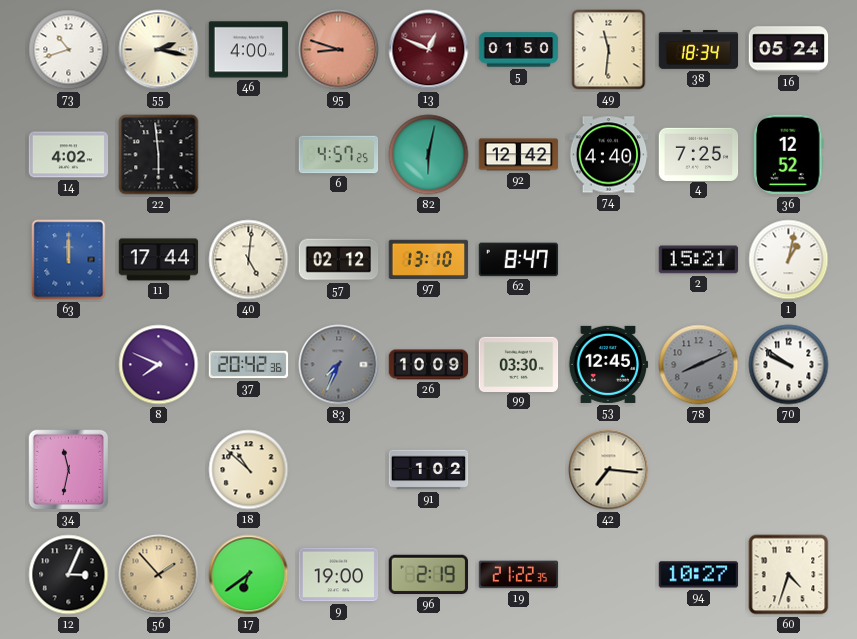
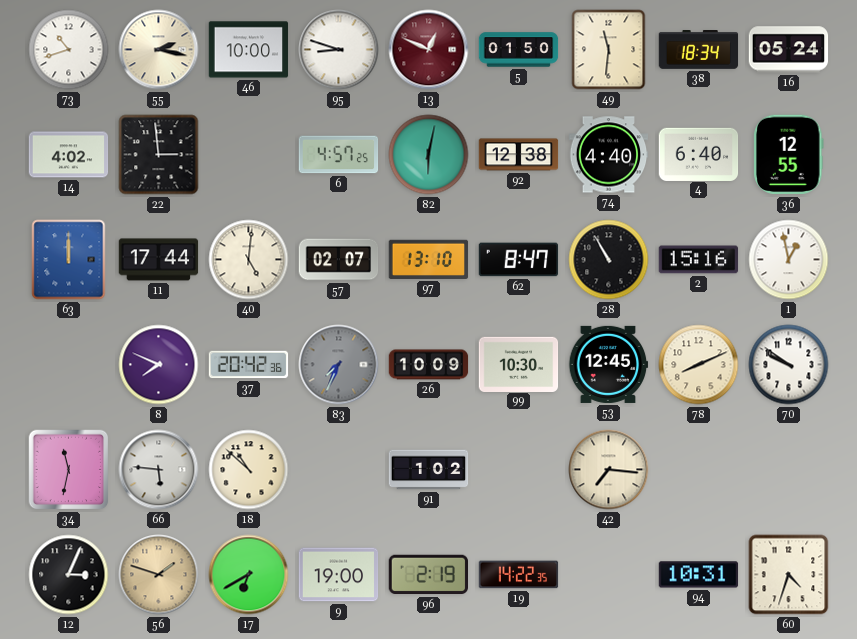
46: 4:00 -> 10:00 (249, 50)
95 dial: salmon -> white (339, 50)
22: 5:59 -> 2:59 (159, 155)
92: 12:42 -> 12:38 (519, 155)
4: 7:25 -> 6:40 (699, 154)
36: 12:52 -> 12:55 (789, 155)
57: 02:12 -> 02:07 (339, 260)
28: none -> 10:55 (609, 260)
2: 15:21 -> 15:16 (699, 260)
1: 1:02 -> 12:58 (789, 260)
99: 03:30 -> 10:30 (519, 364)
78 dial: grey -> cream (699, 365)
66: none -> 5:46 (159, 470)
56: 1:53 -> 1:48 (159, 575)
17: 6:39 -> 6:40 (249, 575)
19: 21:22 -> 14:22 (519, 575)
94: 10:27 -> 10:31 (699, 575)
